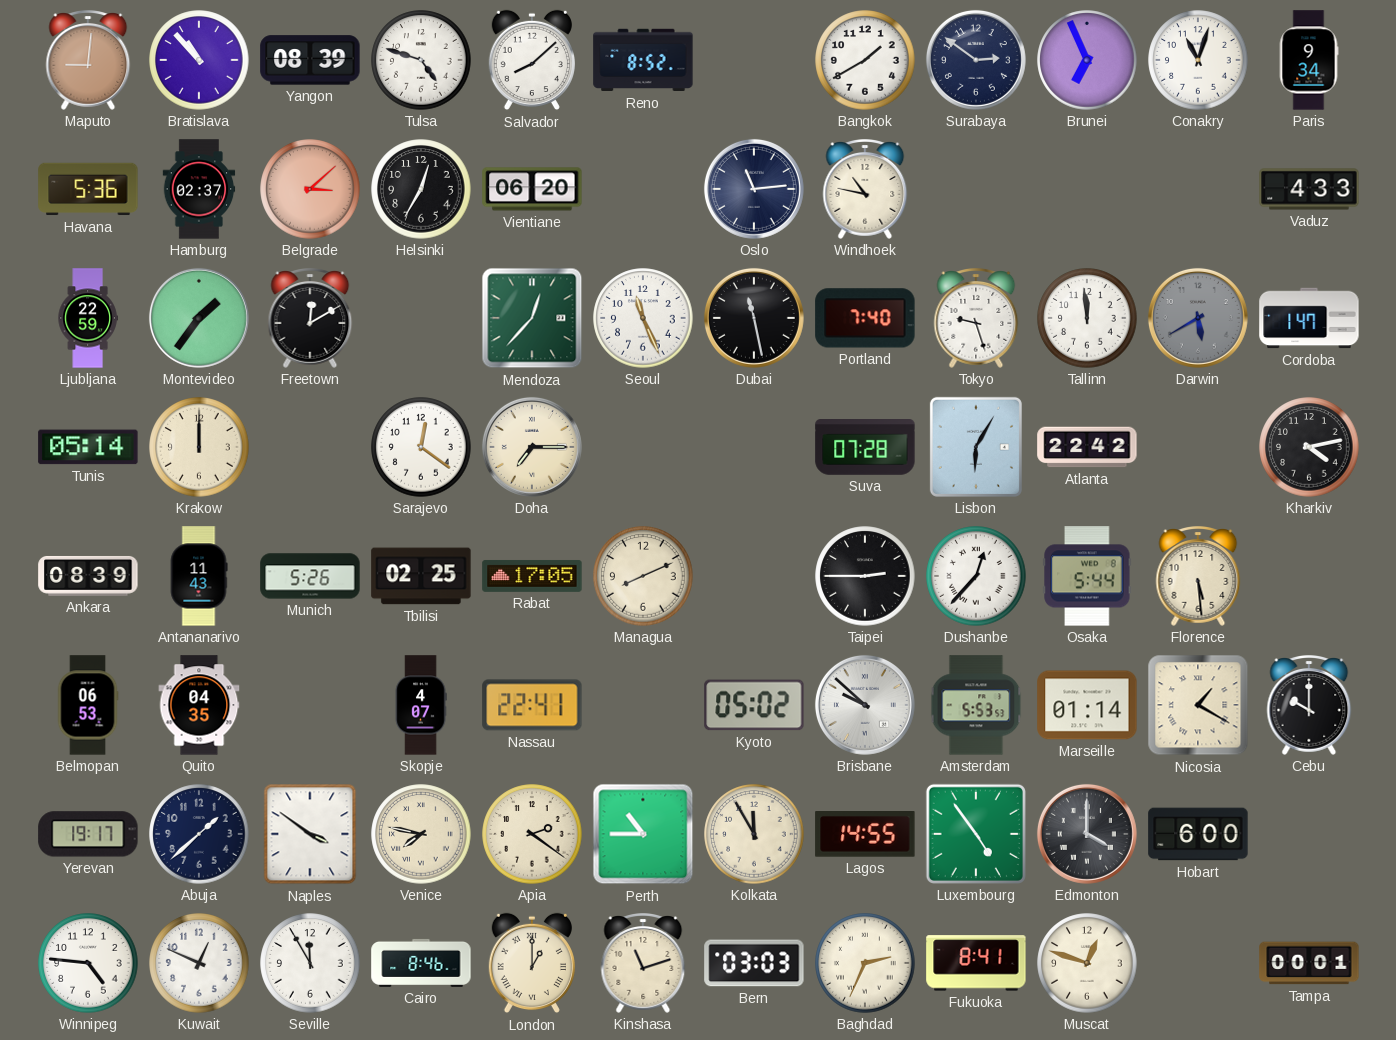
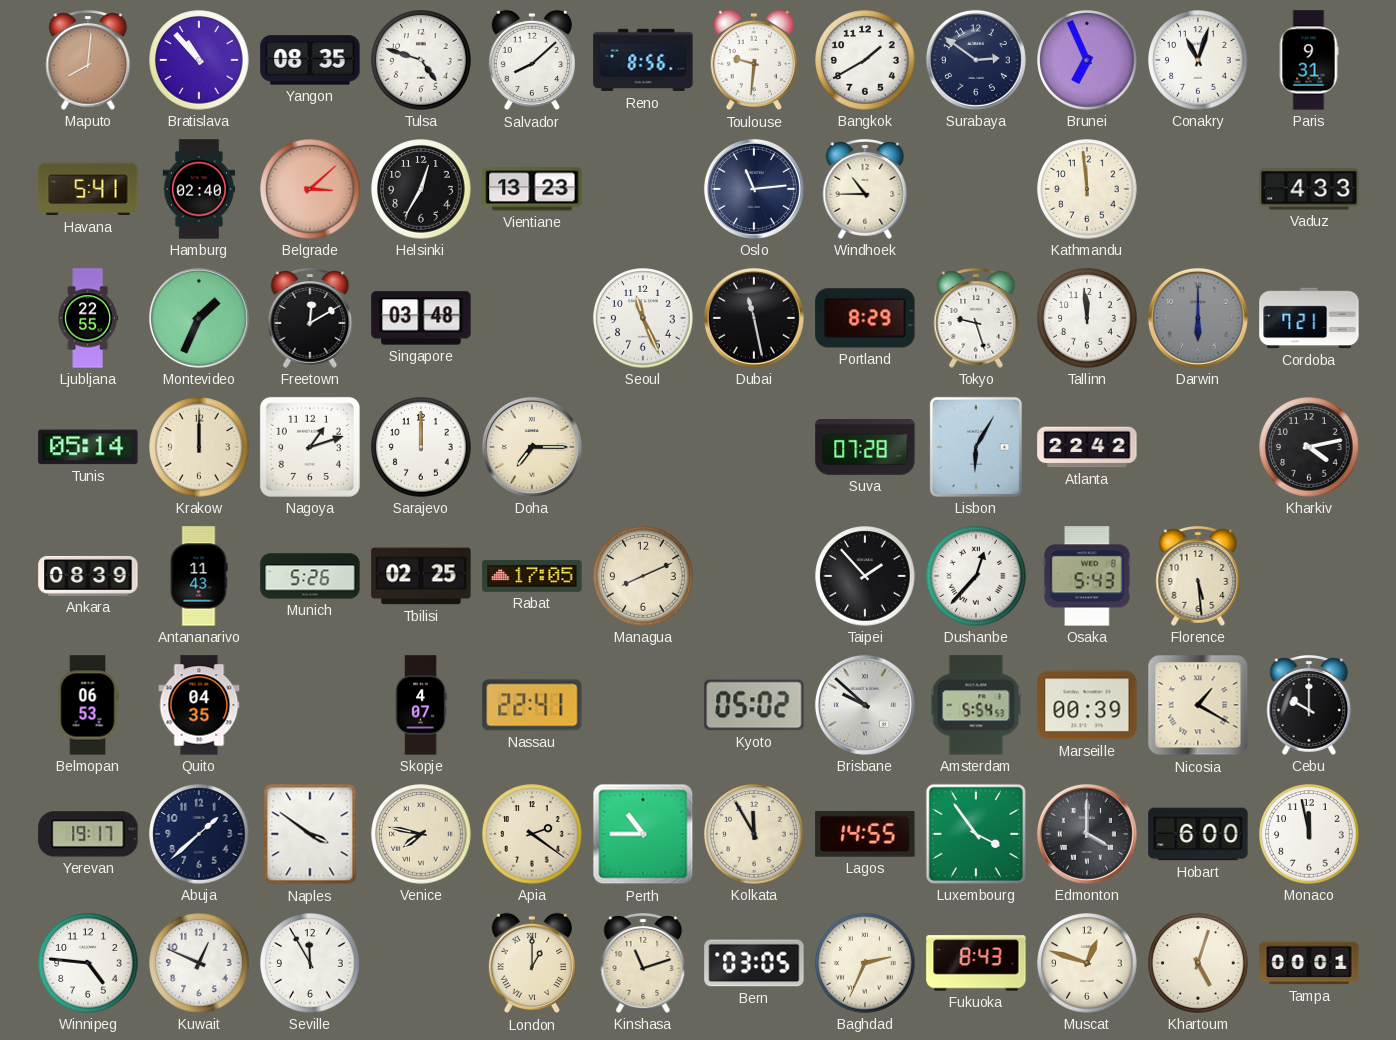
Maputo: 9:01 -> 8:01 (88, 60)
Yangon: 08:39 -> 08:35 (310, 60)
Reno: 8:52 -> 8:56 (643, 60)
Toulouse: none -> 9:31 (754, 60)
Paris: 9:34 -> 9:31 (1309, 60)
Havana: 5:36 -> 5:41 (88, 189)
Hamburg: 02:37 -> 02:40 (199, 189)
Vientiane: 06:20 -> 13:23 (532, 189)
Windhoek: 10:47 -> 10:45 (865, 189)
Kathmandu: none -> 11:59 (1087, 189)
Ljubljana: 22:59 -> 22:55 (88, 318)
Montevideo: 1:36 -> 1:34 (199, 318)
Singapore: none -> 03:48 (421, 318)
Mendoza: 12:37 -> none (532, 318)
Portland: 7:40 -> 8:29 (865, 318)
Darwin: 5:40 -> 6:00 (1198, 318)
Cordoba: 1:47 -> 7:21 (1309, 318)
Nagoya: none -> 1:12 (310, 447)
Sarajevo: 12:21 -> 12:00 (421, 447)
Taipei: 2:45 -> 1:53 (865, 576)
Osaka: 5:44 -> 5:43 (1087, 576)
Amsterdam: 5:53 -> 5:54 (976, 705)
Marseille: 01:14 -> 00:39 (1087, 705)
Luxembourg: 4:54 -> 3:54 (976, 834)
Monaco: none -> 11:58 (1309, 834)
Cairo: 8:46 -> none (421, 963)
Bern: 03:03 -> 03:05 (754, 963)
Fukuoka: 8:41 -> 8:43 (976, 963)
Khartoum: none -> 5:03 (1198, 963)
